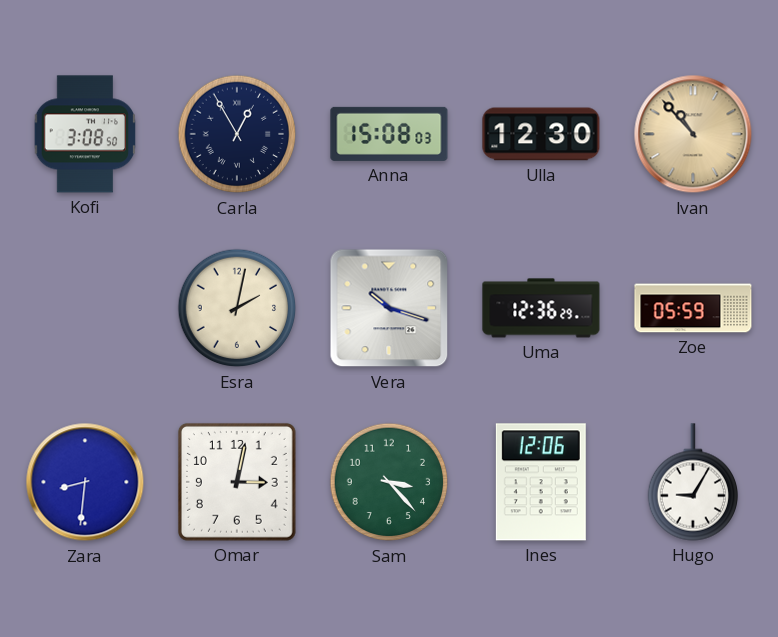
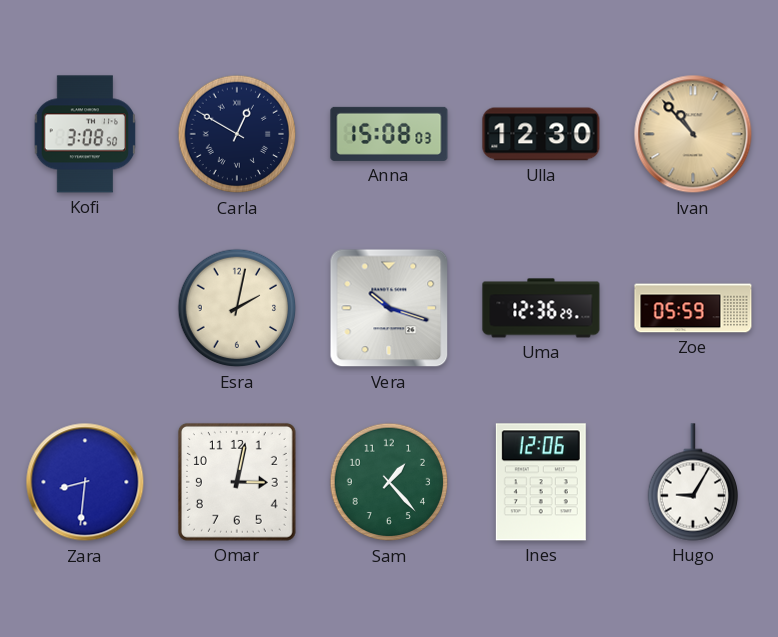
Carla: 12:55 -> 12:50 (237, 134)
Sam: 3:23 -> 1:23 (389, 482)
